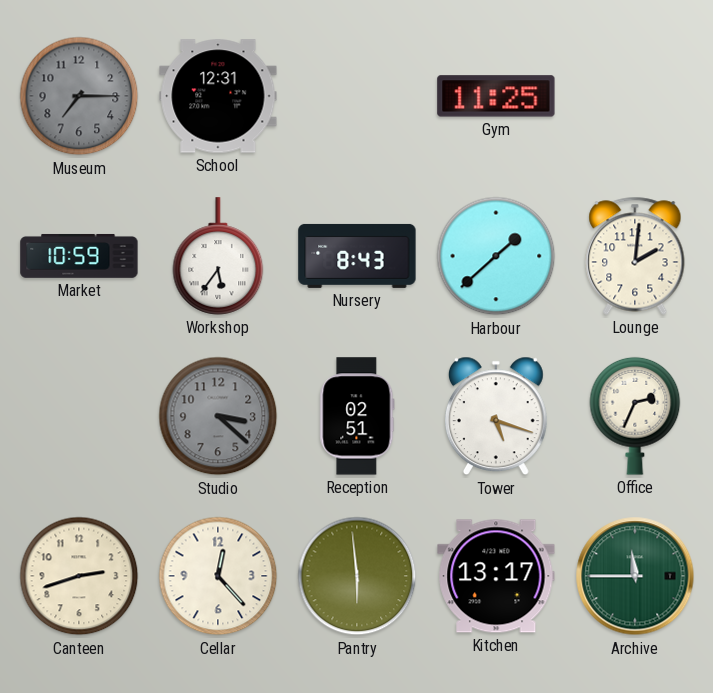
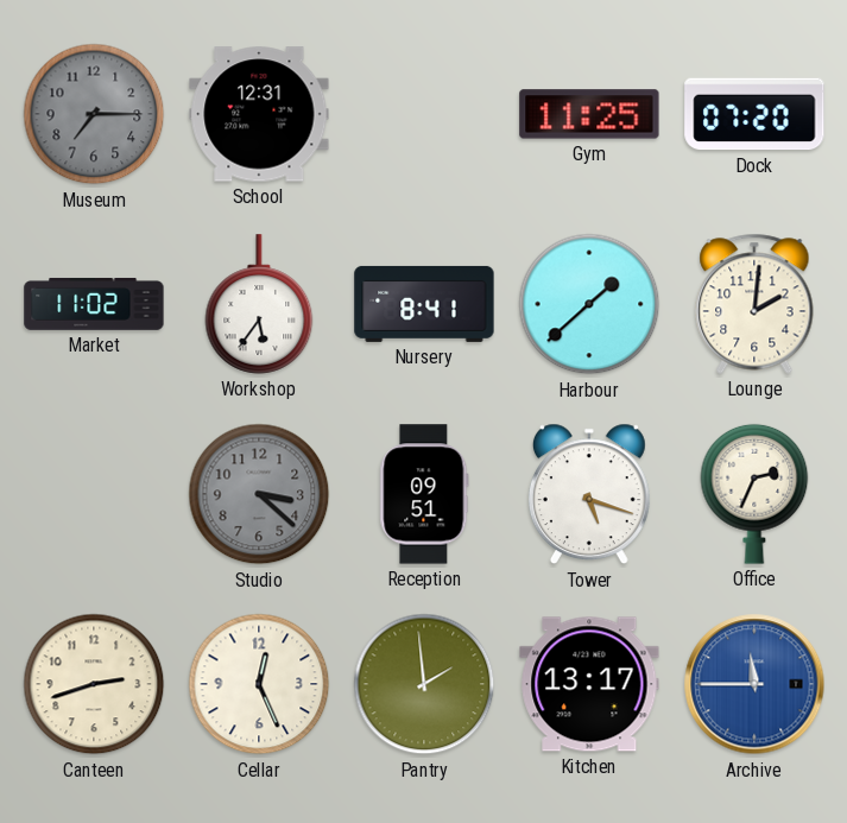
Dock: none -> 07:20 (754, 114)
Market: 10:59 -> 11:02 (94, 304)
Nursery: 8:43 -> 8:41 (424, 304)
Reception: 02:51 -> 09:51 (424, 494)
Cellar: 12:23 -> 12:26 (259, 684)
Pantry: 5:59 -> 1:59 (424, 684)
Archive dial: green -> blue (754, 684)
